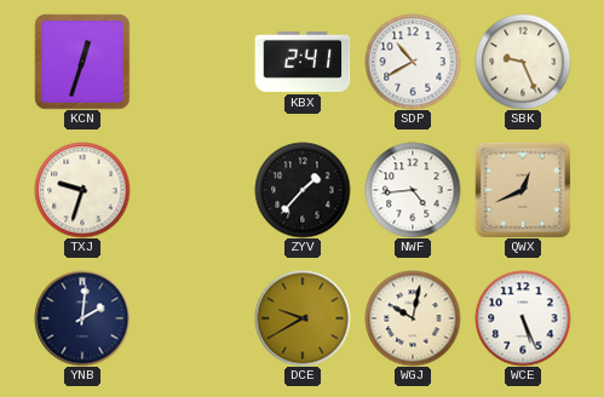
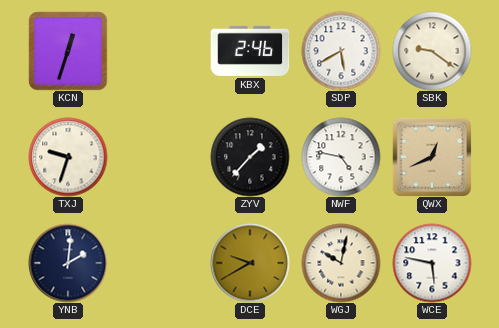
KBX: 2:41 -> 2:46 (250, 51)
SDP: 10:40 -> 5:40 (341, 51)
SBK: 9:26 -> 9:21 (432, 51)
NWF: 4:44 -> 4:47 (341, 157)
WCE: 5:26 -> 5:47 (432, 263)
